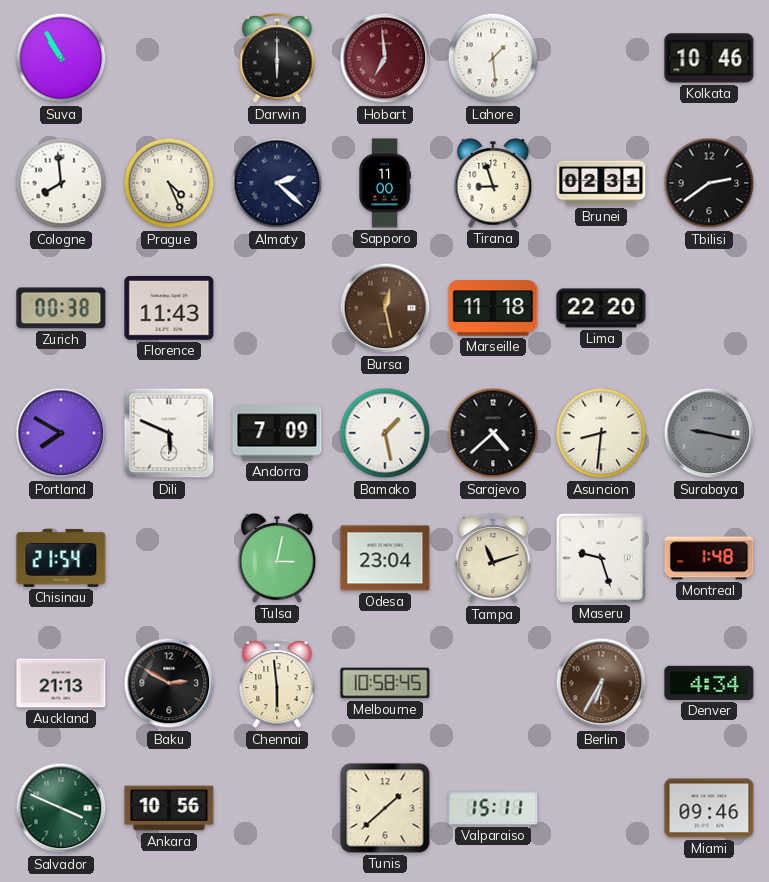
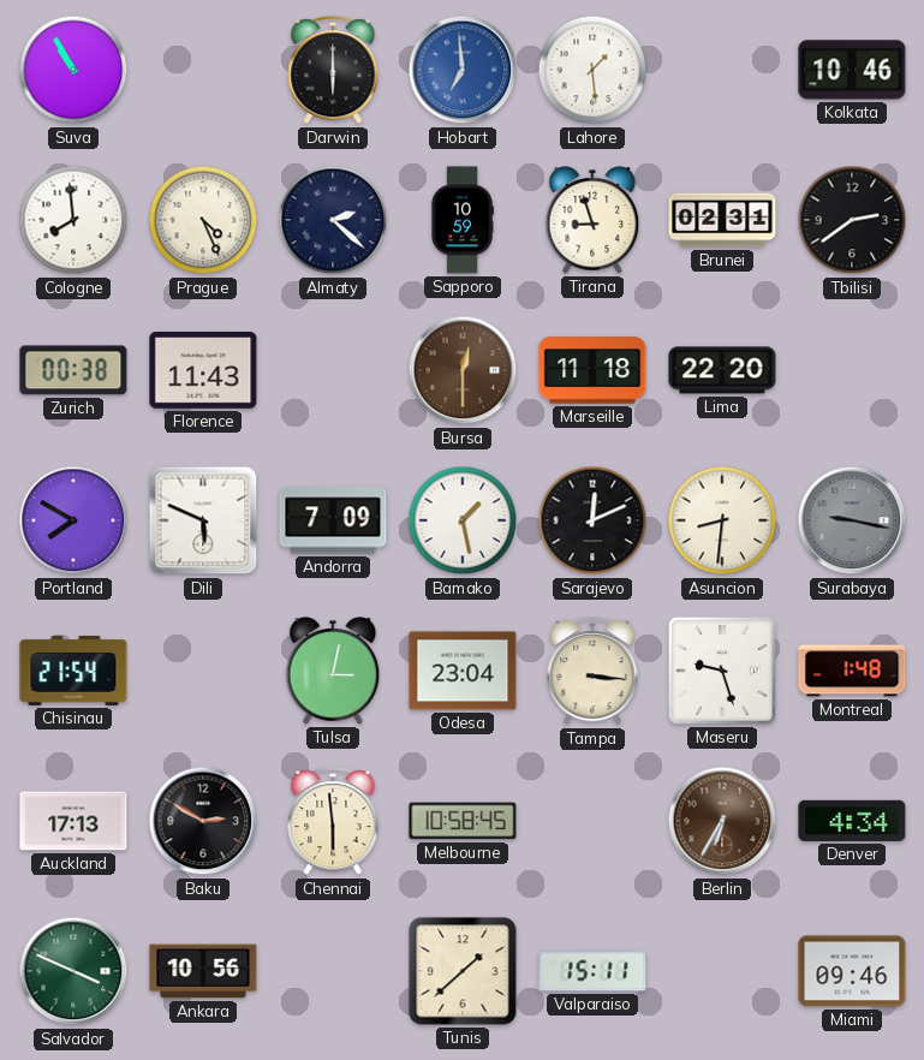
Hobart dial: burgundy -> blue (463, 70)
Sapporo: 11:00 -> 10:59 (463, 220)
Bursa: 12:28 -> 12:30 (463, 370)
Sarajevo: 4:38 -> 12:11 (592, 520)
Tampa: 11:12 -> 3:16 (592, 672)
Auckland: 21:13 -> 17:13 (73, 821)
